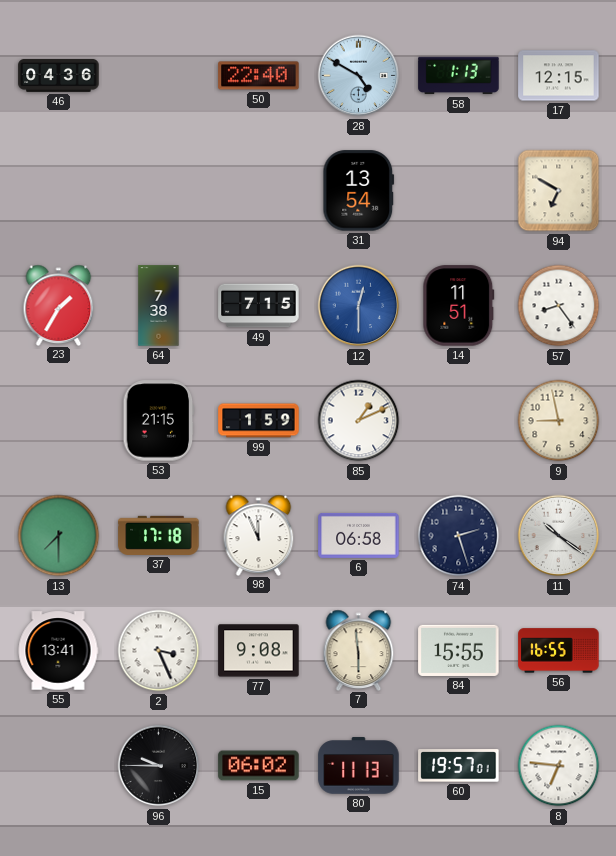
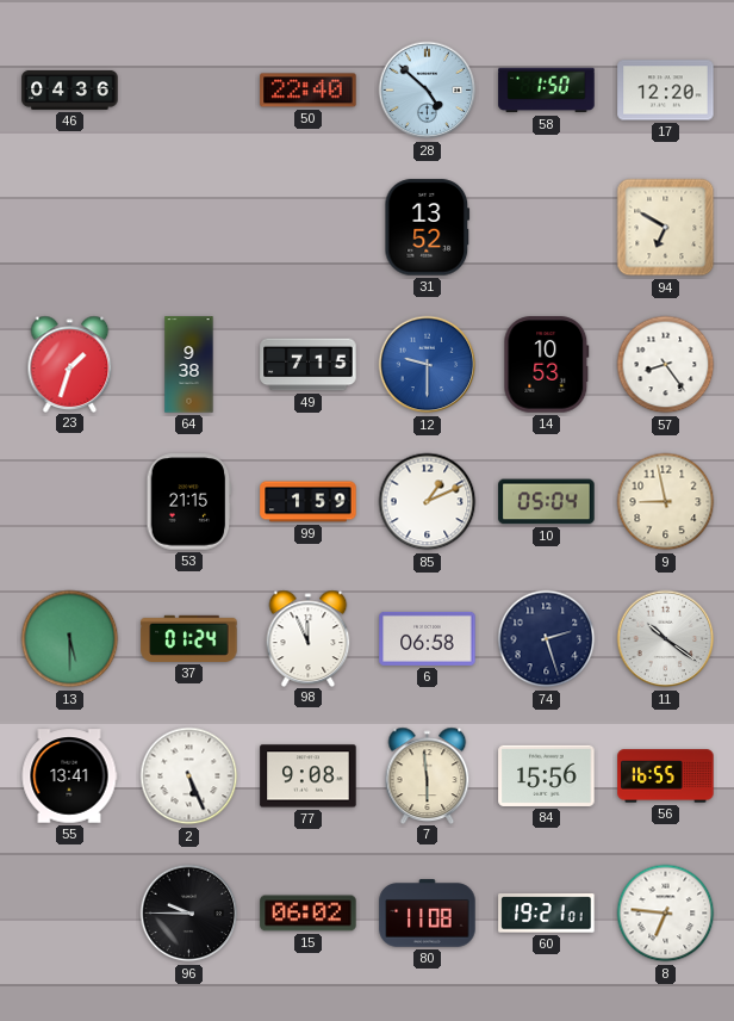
28: 4:50 -> 4:52 (428, 91)
58: 1:13 -> 1:50 (547, 91)
17: 12:15 -> 12:20 (666, 91)
31: 13:54 -> 13:52 (428, 228)
23: 1:35 -> 1:33 (70, 364)
64: 7:38 -> 9:38 (189, 365)
12: 12:30 -> 9:30 (428, 365)
14: 11:51 -> 10:53 (547, 365)
10: none -> 05:04 (547, 502)
13: 7:30 -> 5:30 (70, 639)
37: 17:18 -> 01:24 (189, 638)
2: 3:26 -> 5:26 (189, 776)
84: 15:55 -> 15:56 (547, 775)
80: 11:13 -> 11:08 (428, 914)
60: 19:57 -> 19:21 (547, 914)
